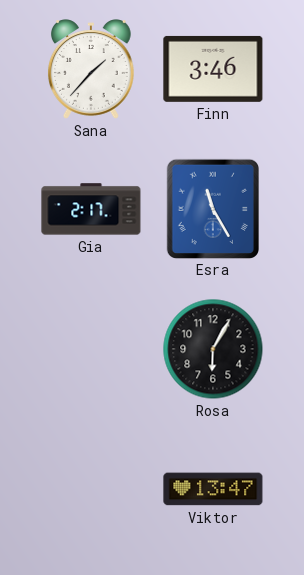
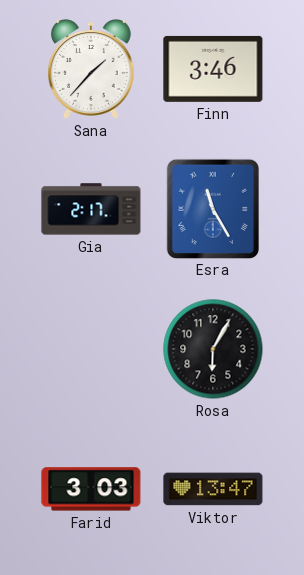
Farid: none -> 3:03 (91, 489)
